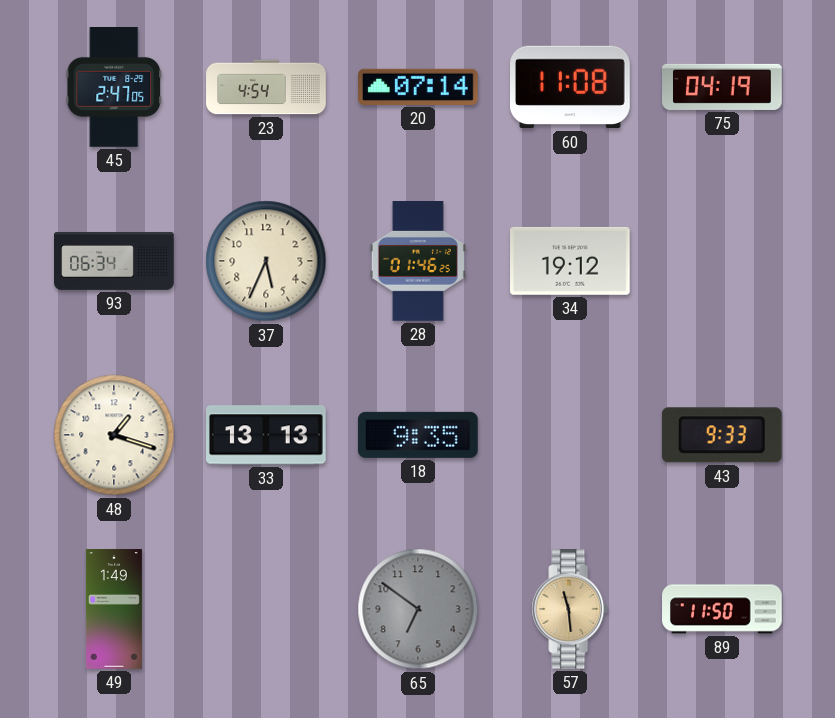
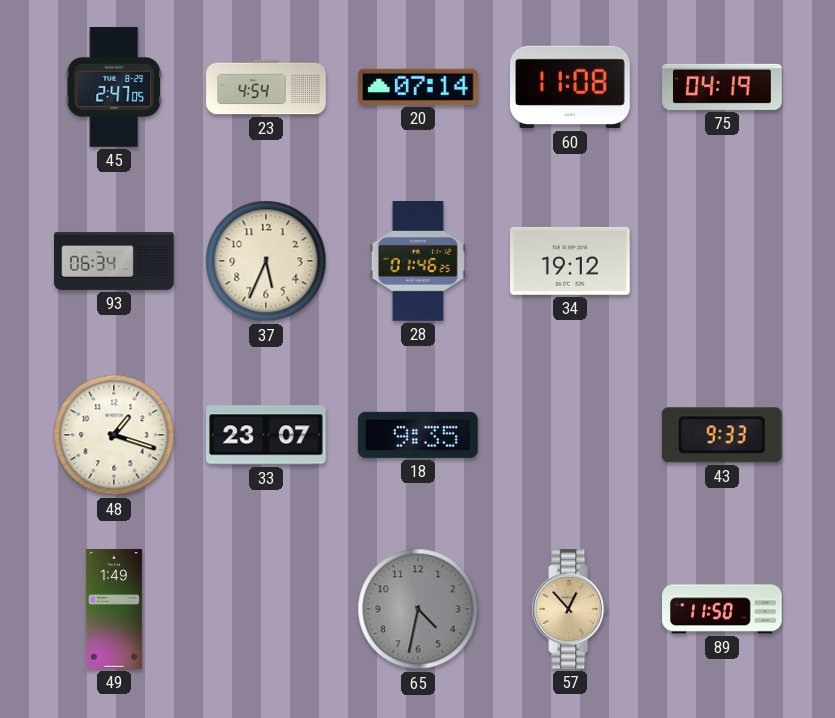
33: 13:13 -> 23:07 (267, 435)
65: 6:51 -> 4:32 (418, 609)
57: 11:29 -> 12:53 (570, 609)
